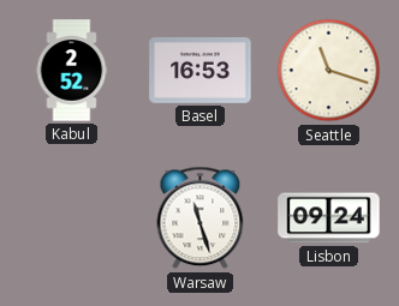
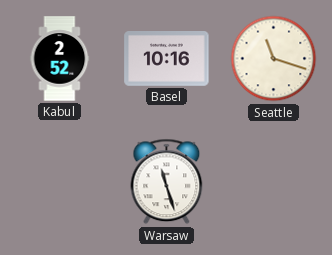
Basel: 16:53 -> 10:16 (167, 59)
Lisbon: 09:24 -> none (329, 218)
